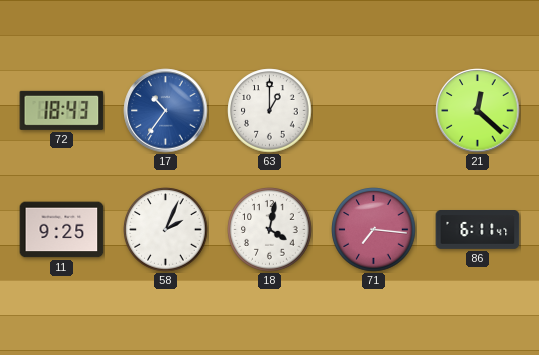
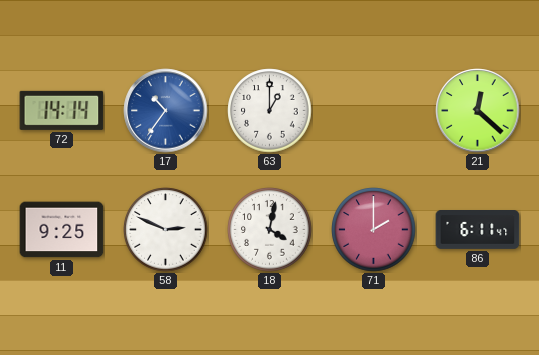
72: 18:43 -> 14:14 (62, 110)
58: 2:04 -> 2:49 (166, 230)
71: 7:16 -> 2:00 (374, 230)
